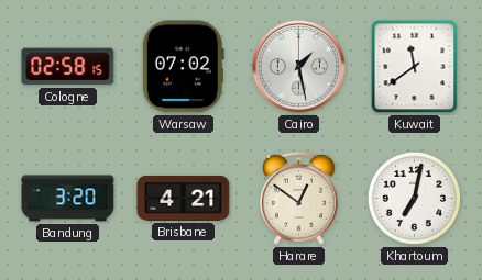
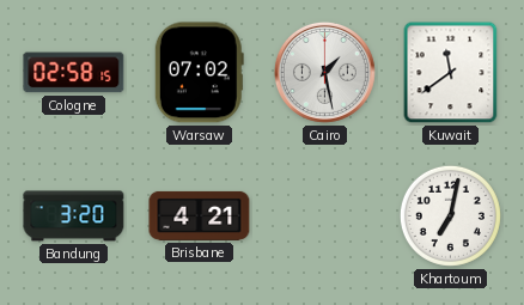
Harare: 12:51 -> none (298, 198)
